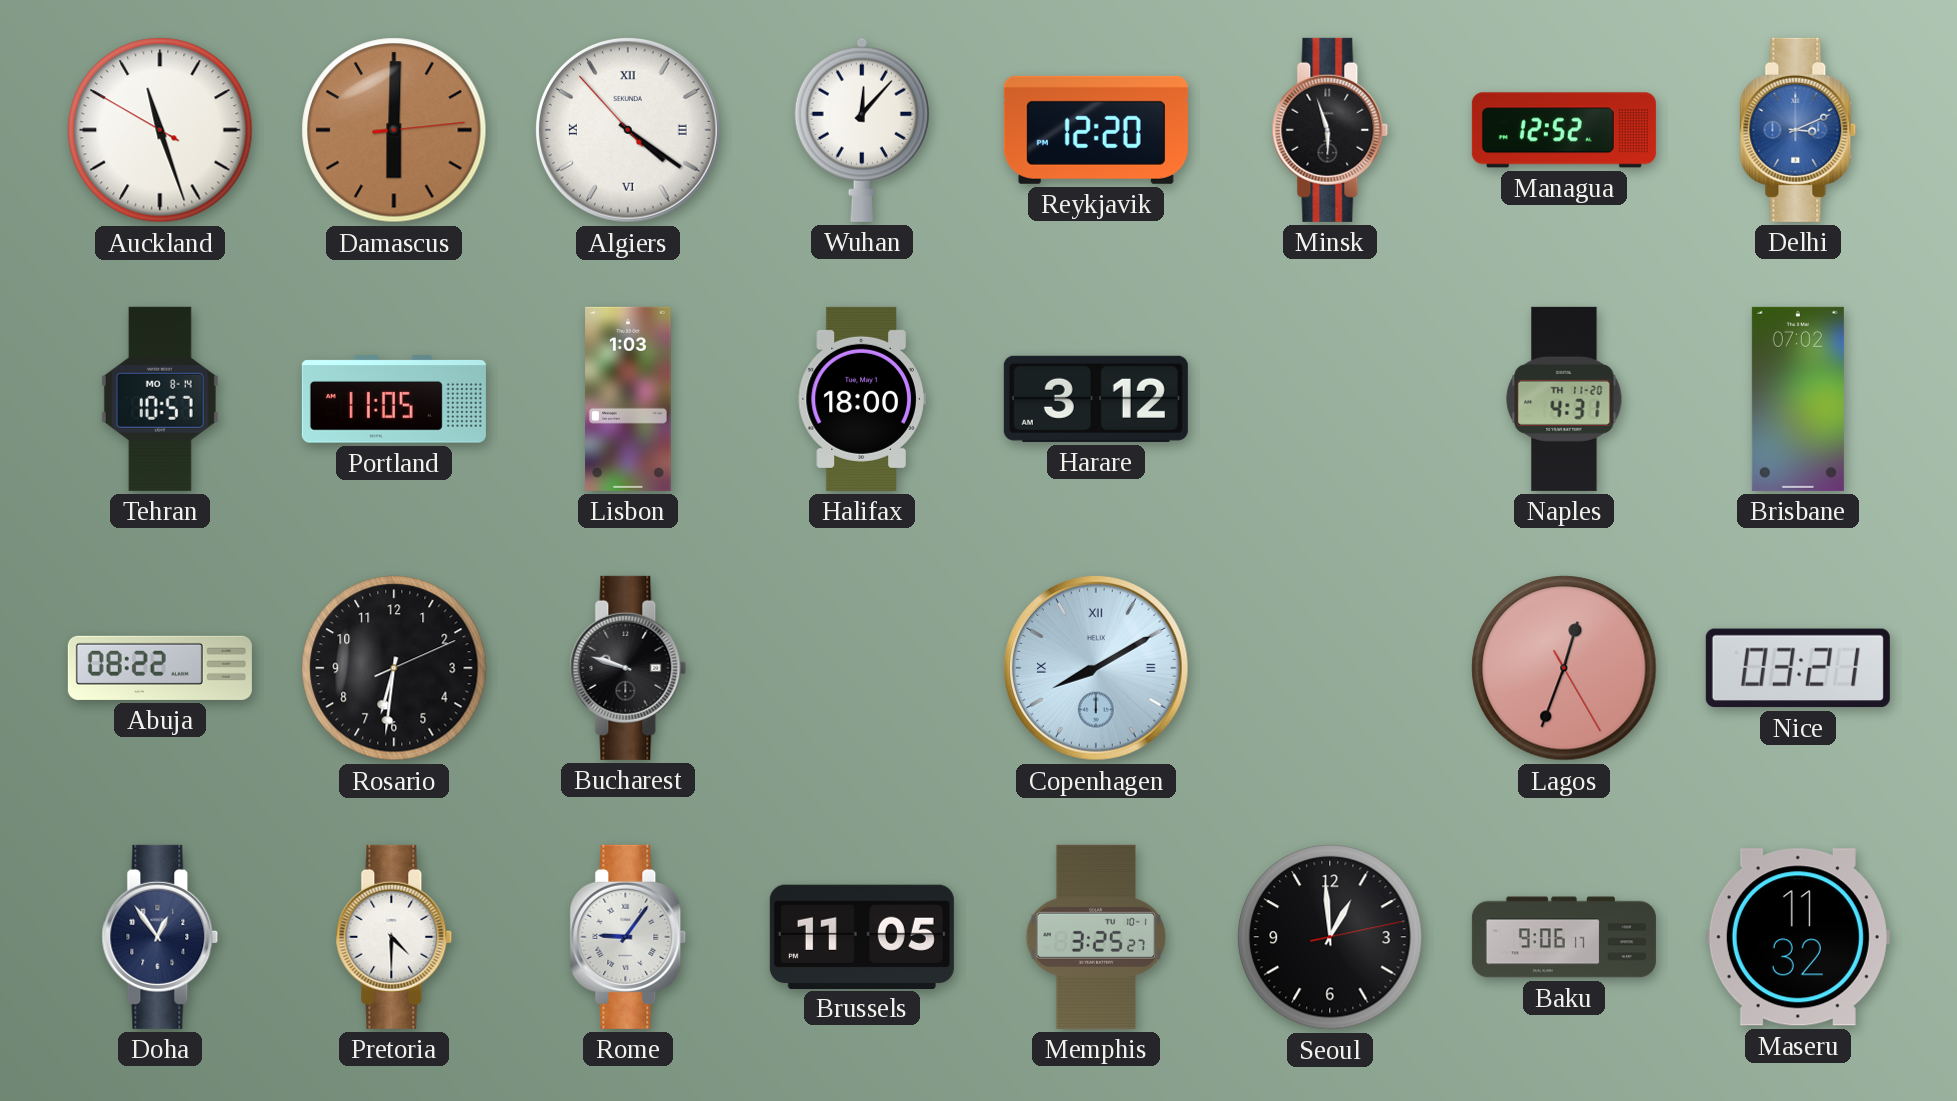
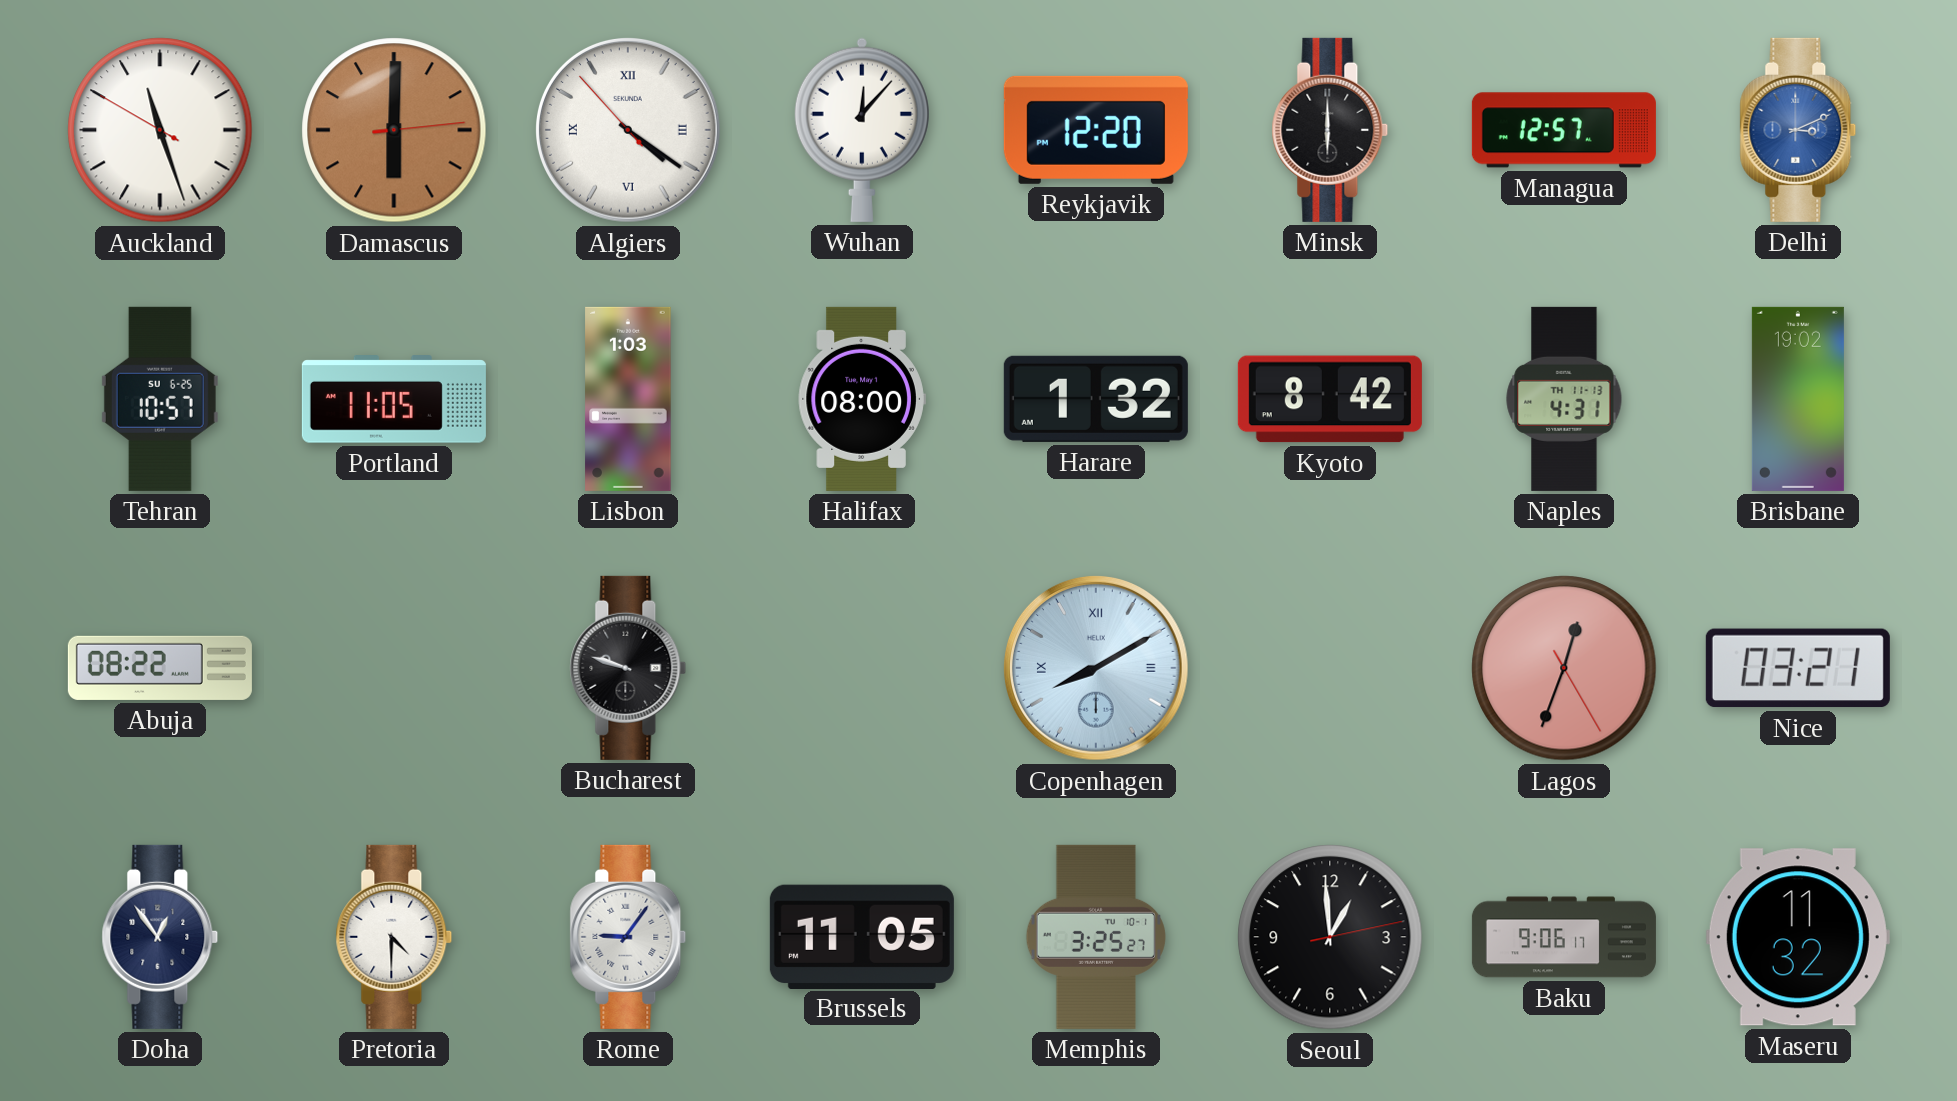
Minsk: 5:57 -> 6:00 (1330, 130)
Managua: 12:52 -> 12:57 (1564, 130)
Tehran date: MO 8-14 -> SU 6-25 (160, 399)
Halifax: 18:00 -> 08:00 (862, 399)
Harare: 3:12 -> 1:32 (1096, 399)
Kyoto: none -> 8:42 (1330, 399)
Naples date: TH 11-20 -> TH 11-13 (1564, 399)
Brisbane: 07:02 -> 19:02 (1798, 399)
Rosario: 6:31 -> none (394, 668)
